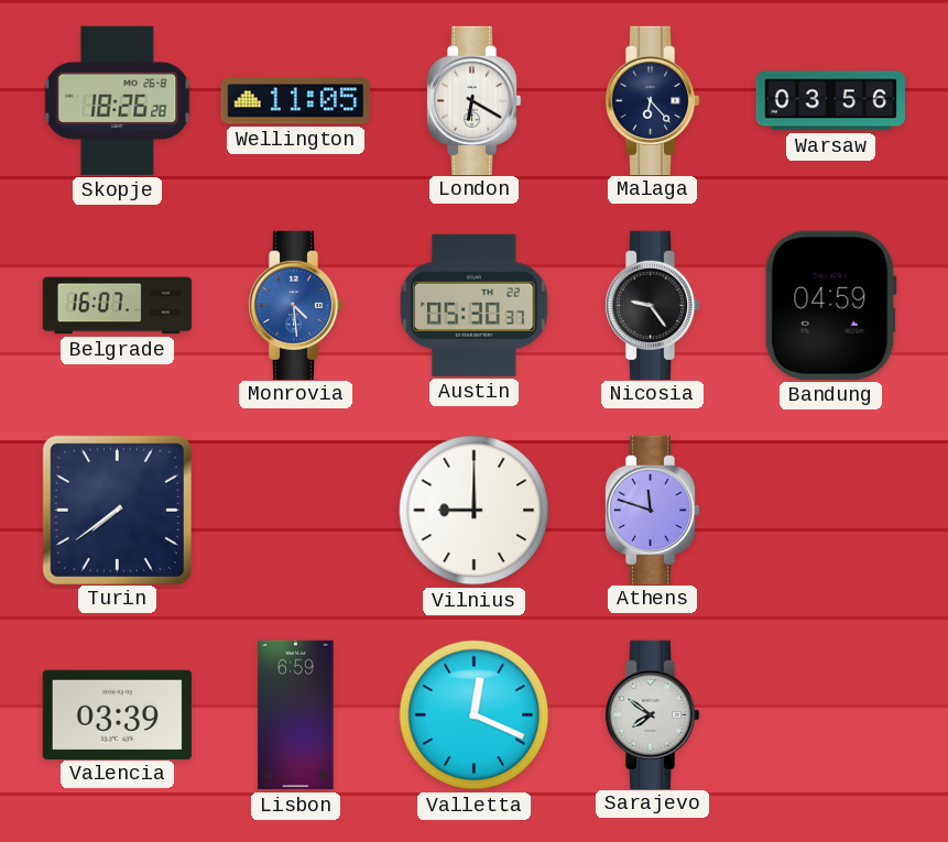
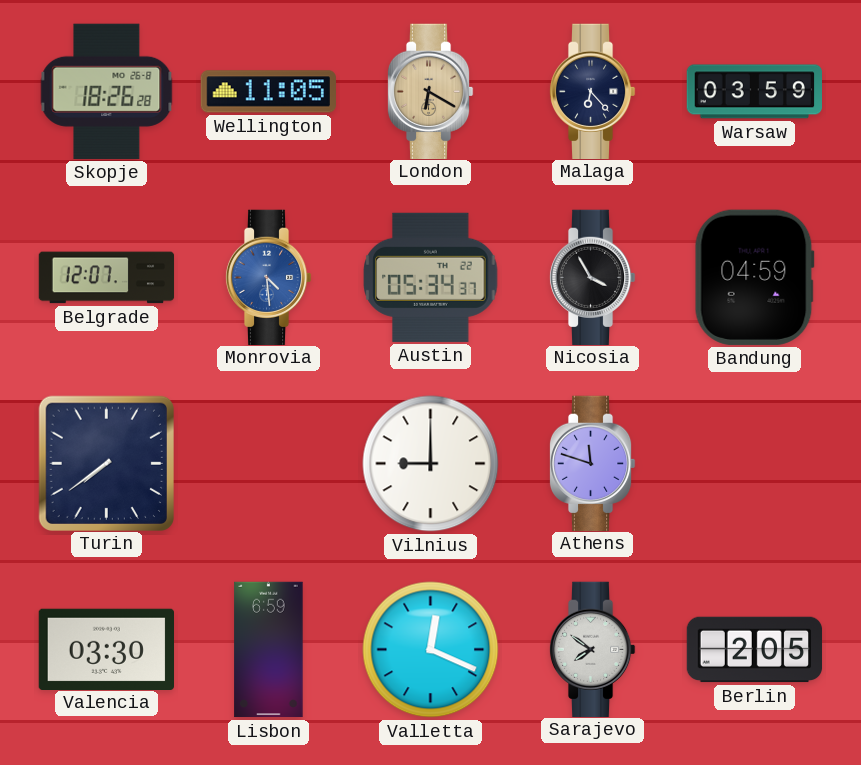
London dial: white -> champagne (430, 91)
Warsaw: 03:56 -> 03:59 (754, 92)
Belgrade: 16:07 -> 12:07 (107, 278)
Austin: 05:30 -> 05:34 (431, 277)
Nicosia: 9:24 -> 3:55 (592, 277)
Valencia: 03:39 -> 03:30 (106, 649)
Berlin: none -> 2:05 (755, 650)
